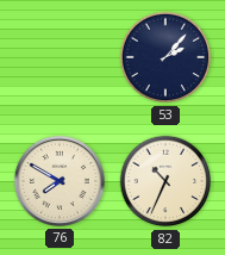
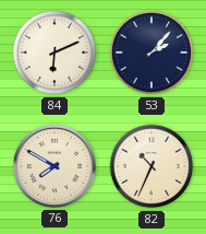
84: none -> 6:11 (54, 52)
